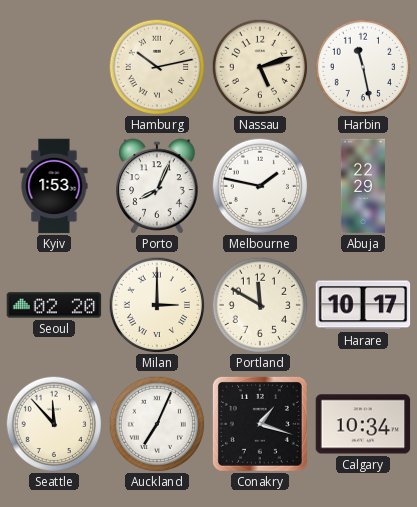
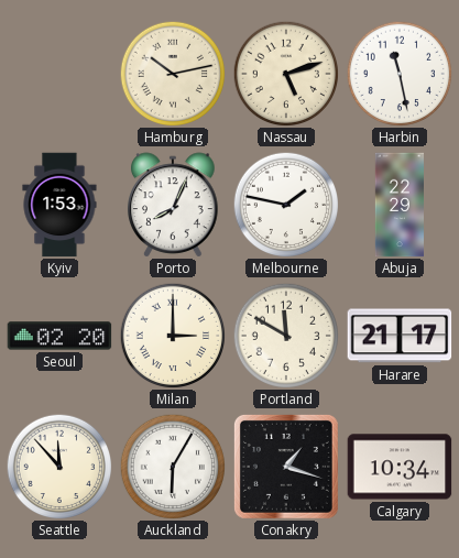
Harare: 10:17 -> 21:17 (400, 336)
Auckland: 7:04 -> 6:05 (172, 466)
